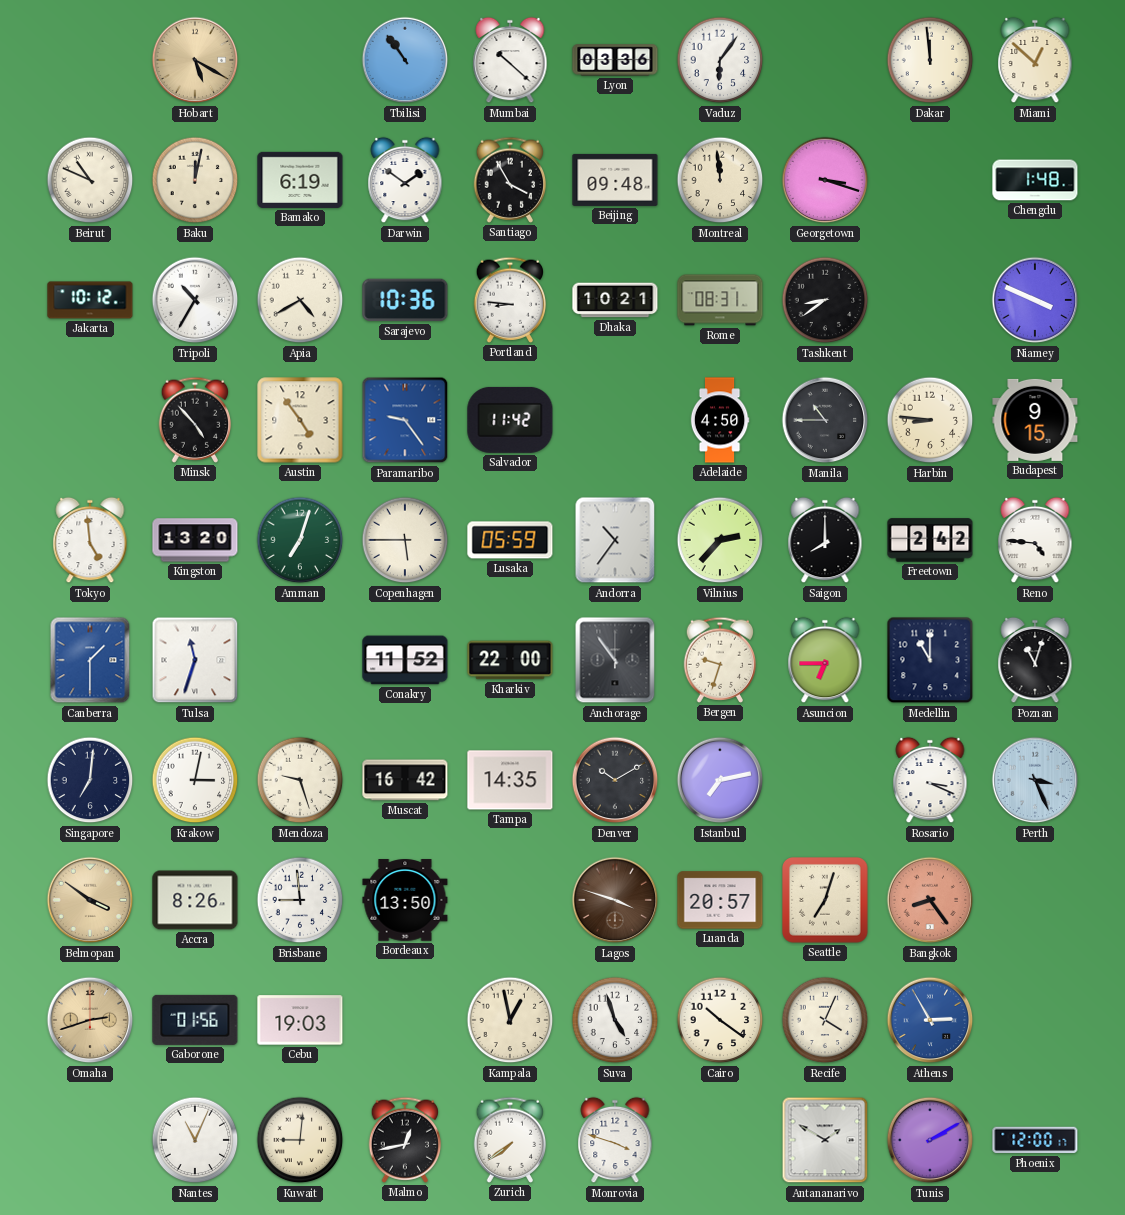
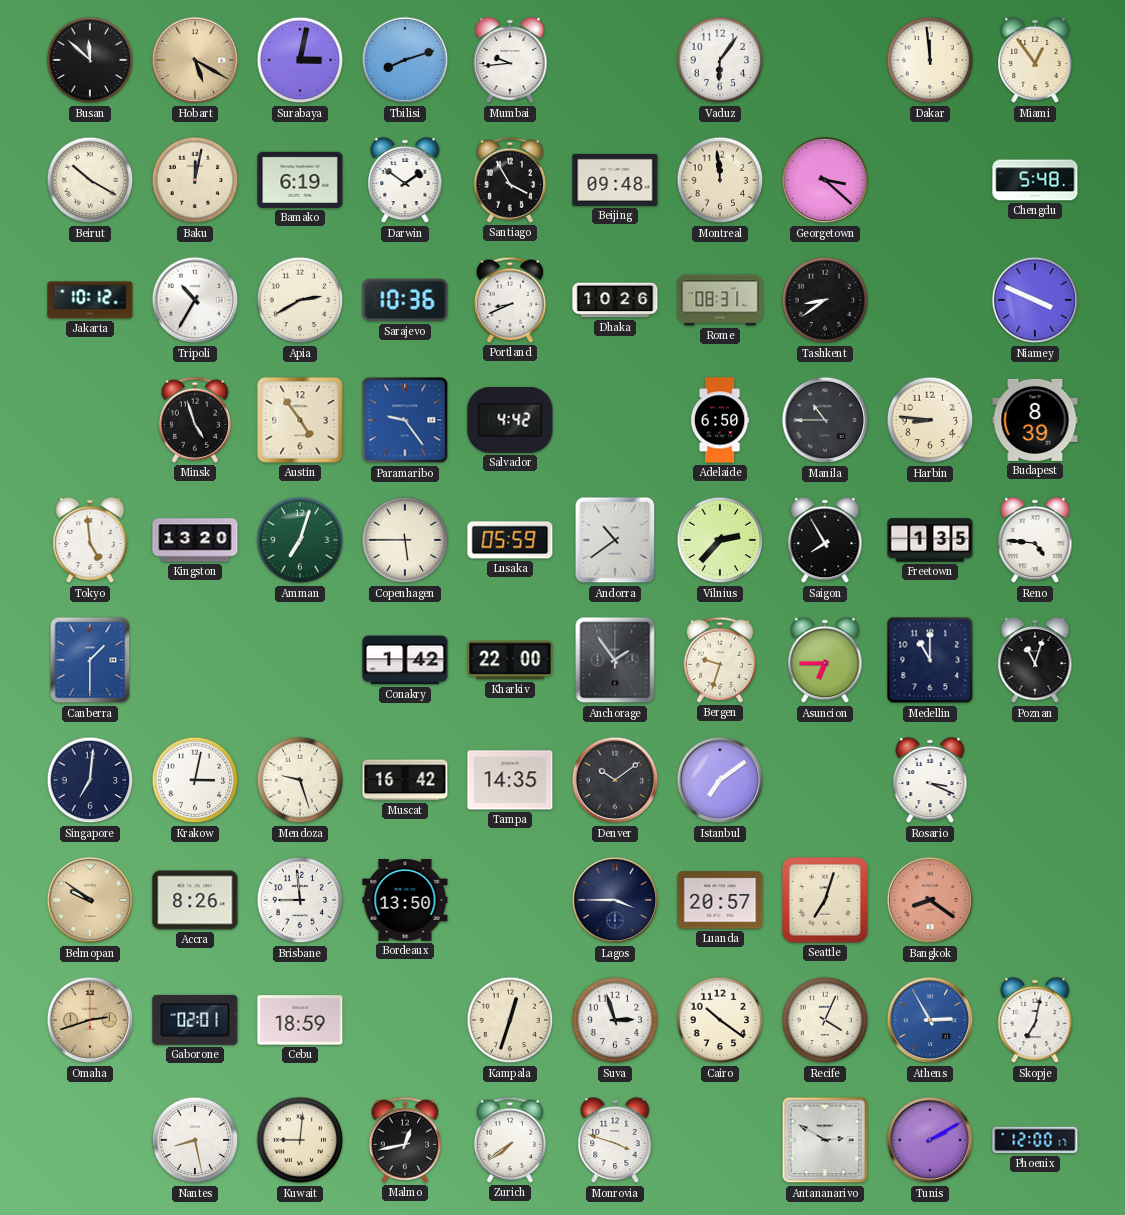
Busan: none -> 11:52 (90, 60)
Surabaya: none -> 3:02 (300, 60)
Tbilisi: 10:54 -> 8:12 (405, 60)
Mumbai: 10:22 -> 9:44 (510, 60)
Lyon: 03:36 -> none (615, 60)
Miami: 12:52 -> 12:54 (1035, 60)
Beirut: 10:49 -> 10:20 (90, 180)
Georgetown: 3:18 -> 3:22 (825, 180)
Chengdu: 1:48 -> 5:48 (1035, 180)
Apia: 4:40 -> 2:40 (300, 300)
Portland: 8:46 -> 8:41 (510, 300)
Dhaka: 10:21 -> 10:26 (615, 300)
Minsk: 4:53 -> 4:57 (195, 420)
Salvador: 11:42 -> 4:42 (510, 420)
Adelaide: 4:50 -> 6:50 (720, 420)
Budapest: 9:15 -> 8:39 (1035, 420)
Andorra: 10:36 -> 10:39 (615, 540)
Saigon: 8:00 -> 7:55 (825, 540)
Freetown: 2:42 -> 1:35 (930, 540)
Tulsa: 11:33 -> none (195, 660)
Conakry: 11:52 -> 1:42 (405, 660)
Anchorage: 10:54 -> 1:54 (615, 660)
Denver: 10:10 -> 10:09 (615, 780)
Istanbul: 7:13 -> 7:09 (720, 780)
Perth: 3:26 -> none (1035, 780)
Belmopan: 3:51 -> 9:51 (90, 900)
Lagos: 3:48 -> 3:45 (615, 900)
Lagos dial: brown -> navy (615, 900)
Bangkok: 8:24 -> 8:21 (930, 900)
Gaborone: 01:56 -> 02:01 (195, 1020)
Cebu: 19:03 -> 18:59 (300, 1020)
Kampala: 12:58 -> 12:33 (510, 1020)
Suva: 4:57 -> 2:57 (615, 1020)
Skopje: none -> 7:02 (1035, 1020)
Nantes: 11:04 -> 8:28 (195, 1140)
Antananarivo: 1:50 -> 2:50 (825, 1140)
